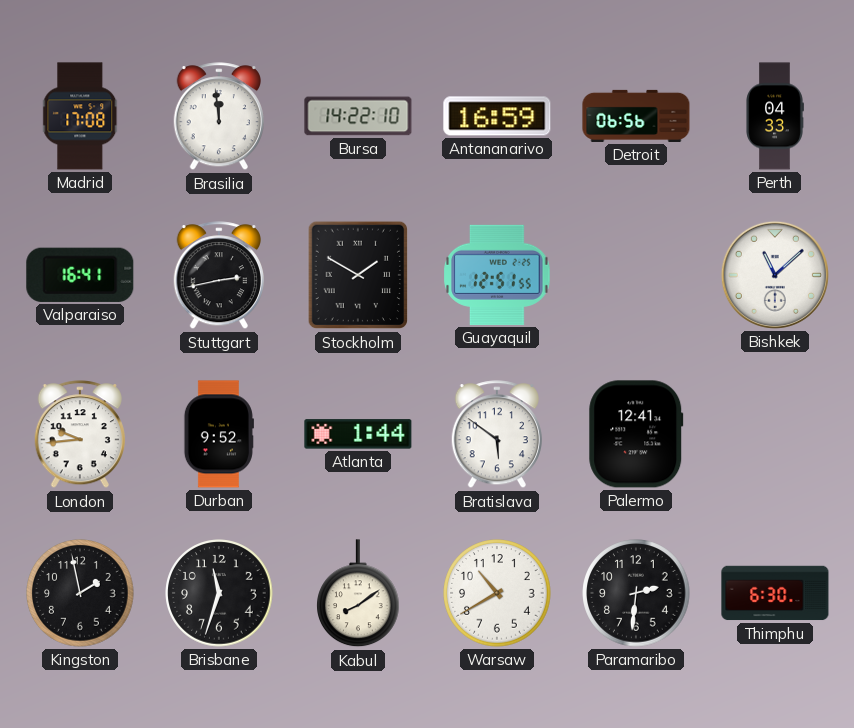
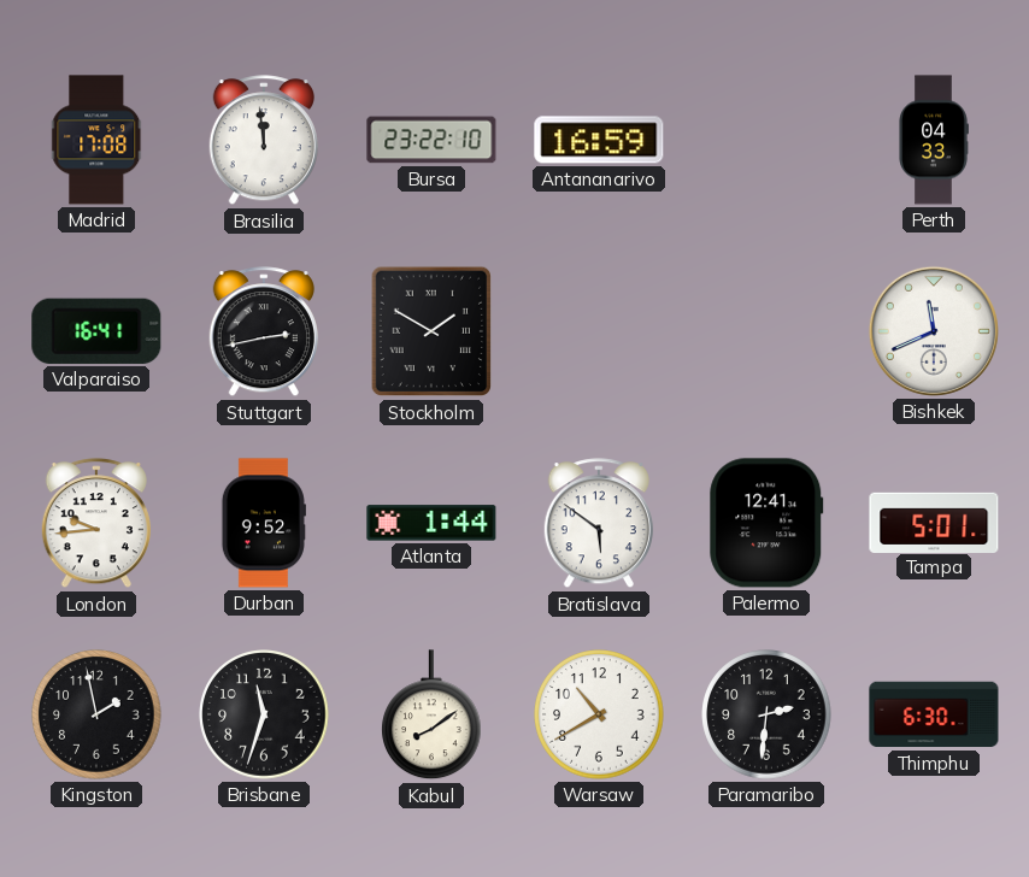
Bursa: 14:22 -> 23:22 (431, 140)
Detroit: 06:56 -> none (636, 116)
Guayaquil: 12:51 -> none (497, 275)
Bishkek: 11:08 -> 11:41 (934, 331)
Tampa: none -> 5:01 (934, 522)
